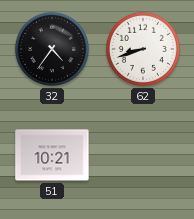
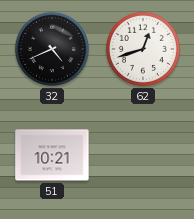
32: 4:36 -> 4:41 (52, 49)
62: 8:42 -> 12:42 (143, 49)
